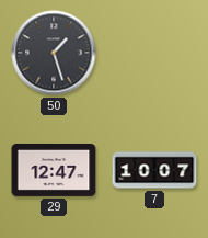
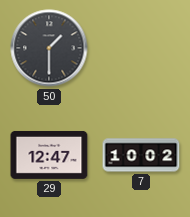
50: 1:27 -> 1:30 (49, 48)
7: 10:07 -> 10:02 (141, 155)
